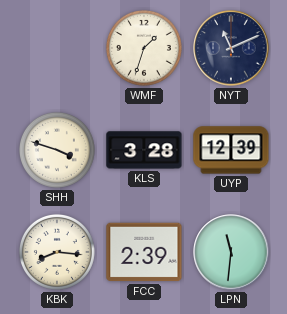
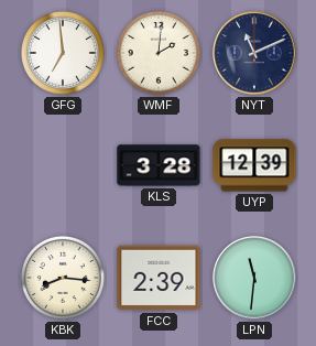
GFG: none -> 6:59 (63, 53)
WMF: 1:33 -> 2:01 (159, 53)
SHH: 3:48 -> none (57, 150)
